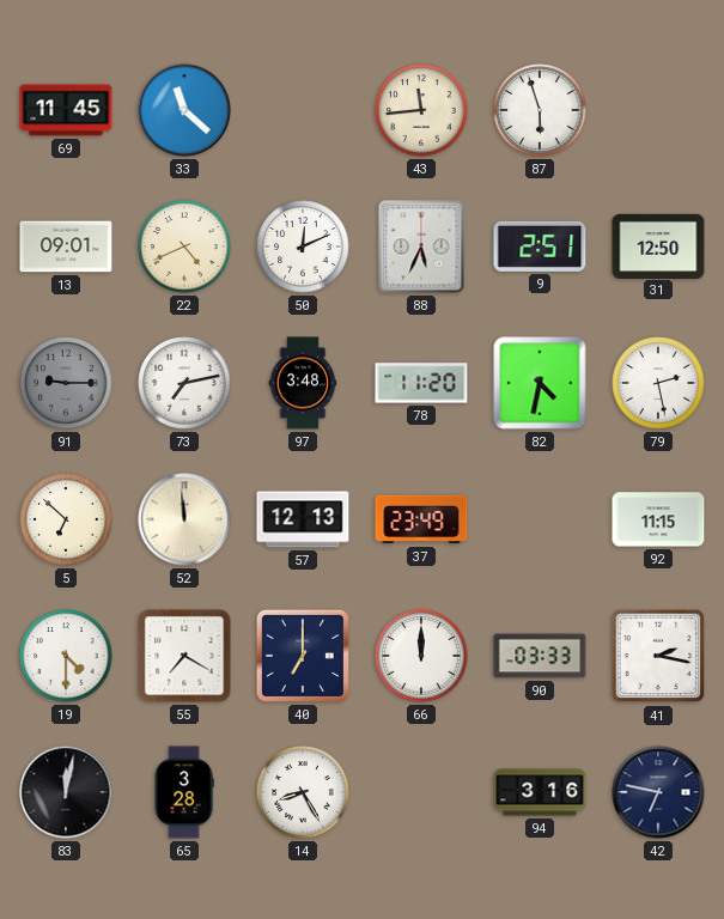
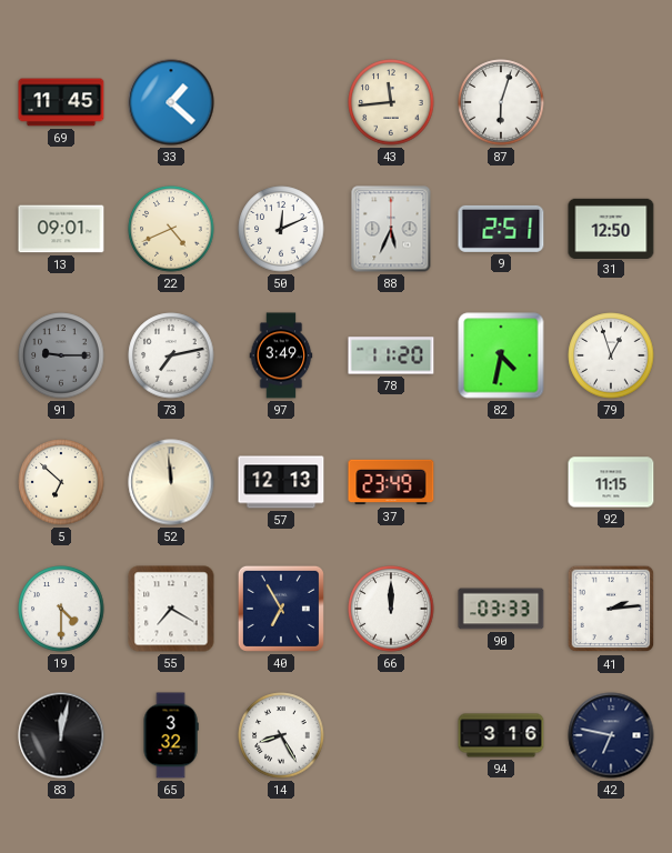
33: 11:22 -> 1:22 (171, 102)
87: 5:57 -> 6:03 (501, 102)
97: 3:48 -> 3:49 (281, 355)
79: 2:28 -> 12:57 (611, 355)
40: 7:00 -> 6:55 (281, 609)
41: 2:17 -> 2:14 (611, 609)
65: 3:28 -> 3:32 (171, 735)
